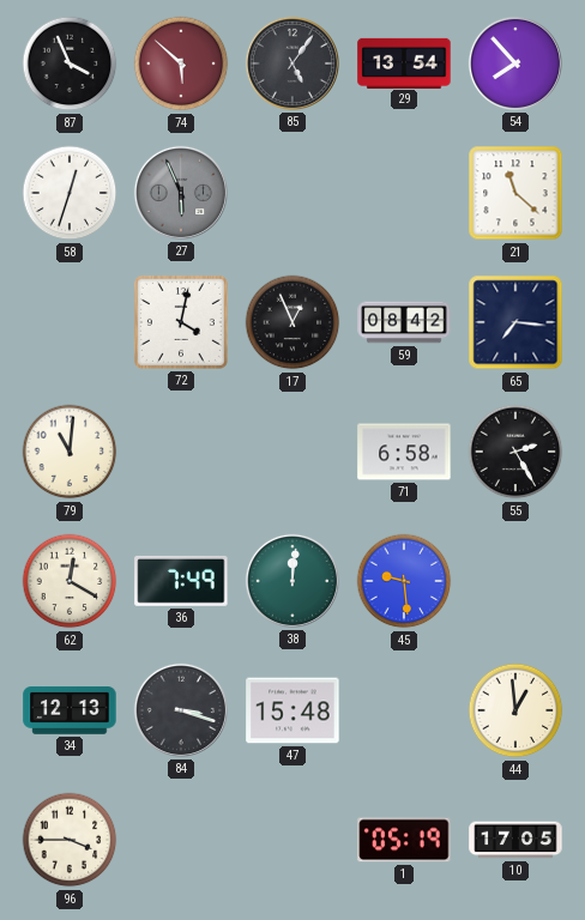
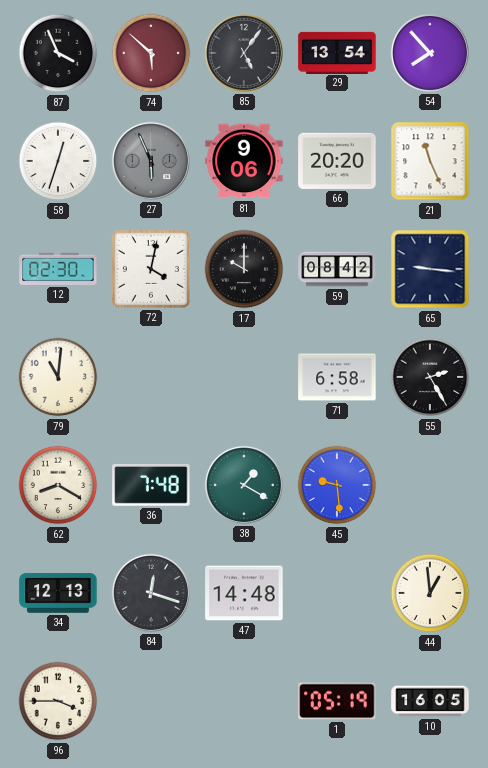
81: none -> 9:06 (244, 161)
66: none -> 20:20 (337, 161)
21: 11:22 -> 11:26 (430, 161)
12: none -> 02:30 (58, 269)
17: 12:56 -> 10:00 (244, 269)
65: 7:16 -> 9:16 (430, 269)
62: 12:20 -> 8:20 (58, 485)
36: 7:49 -> 7:48 (151, 485)
38: 12:01 -> 1:20 (244, 485)
84: 3:18 -> 12:18 (151, 593)
47: 15:48 -> 14:48 (244, 593)
10: 17:05 -> 16:05 (430, 701)
